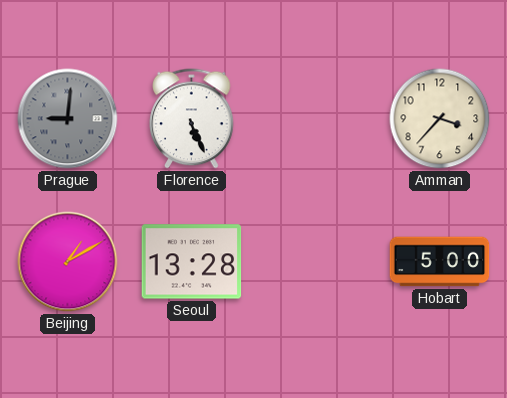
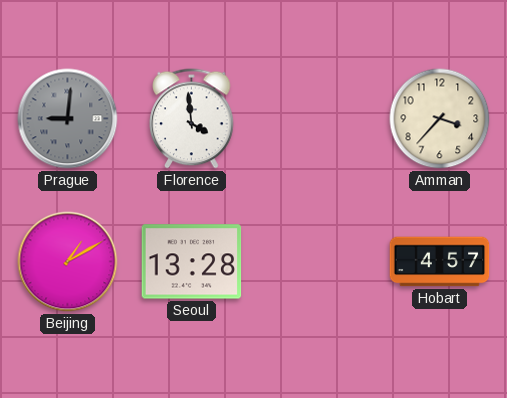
Florence: 5:26 -> 3:59 (192, 119)
Hobart: 5:00 -> 4:57 (440, 262)
